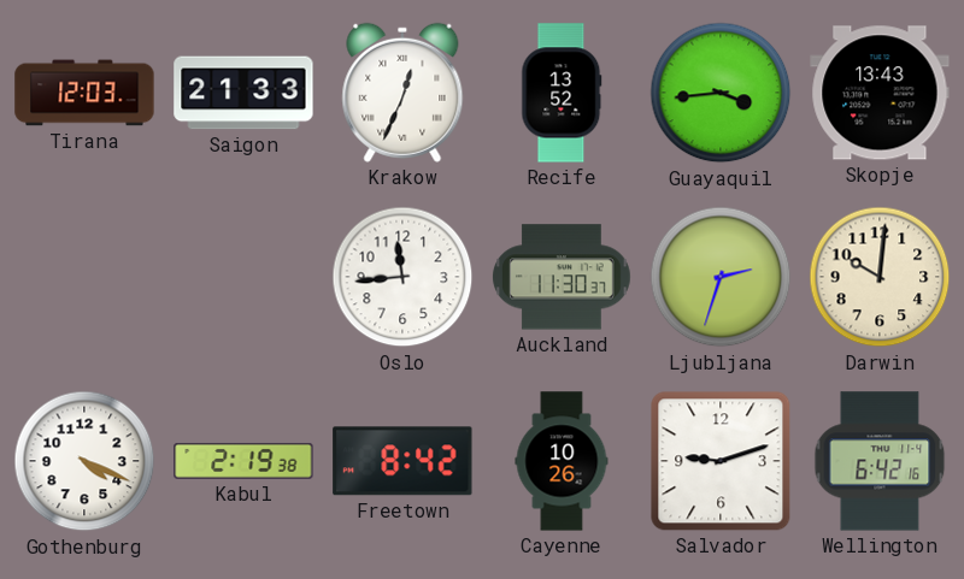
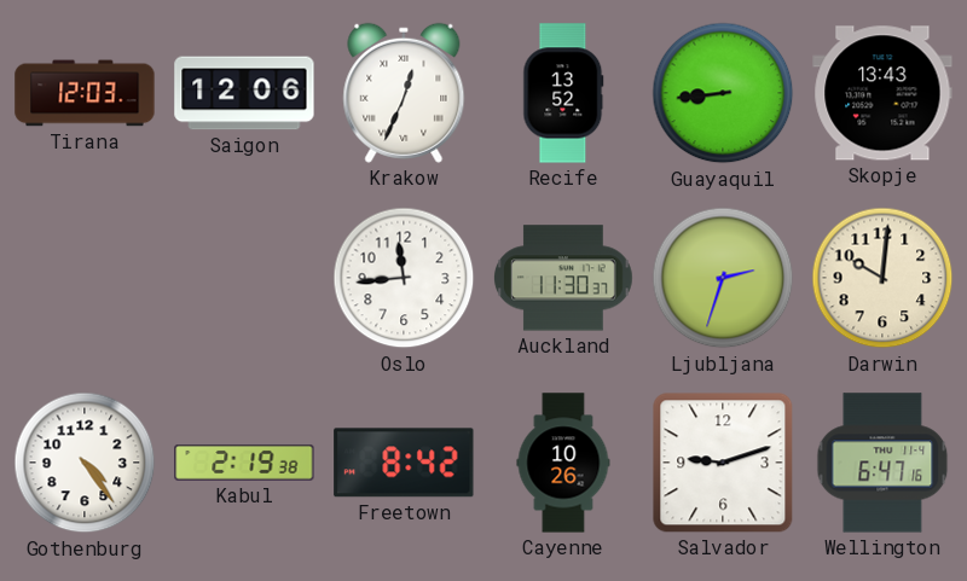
Saigon: 21:33 -> 12:06 (244, 93)
Guayaquil: 3:44 -> 8:44 (723, 93)
Gothenburg: 4:19 -> 4:24 (85, 463)
Wellington: 6:42 -> 6:47 (882, 463)
